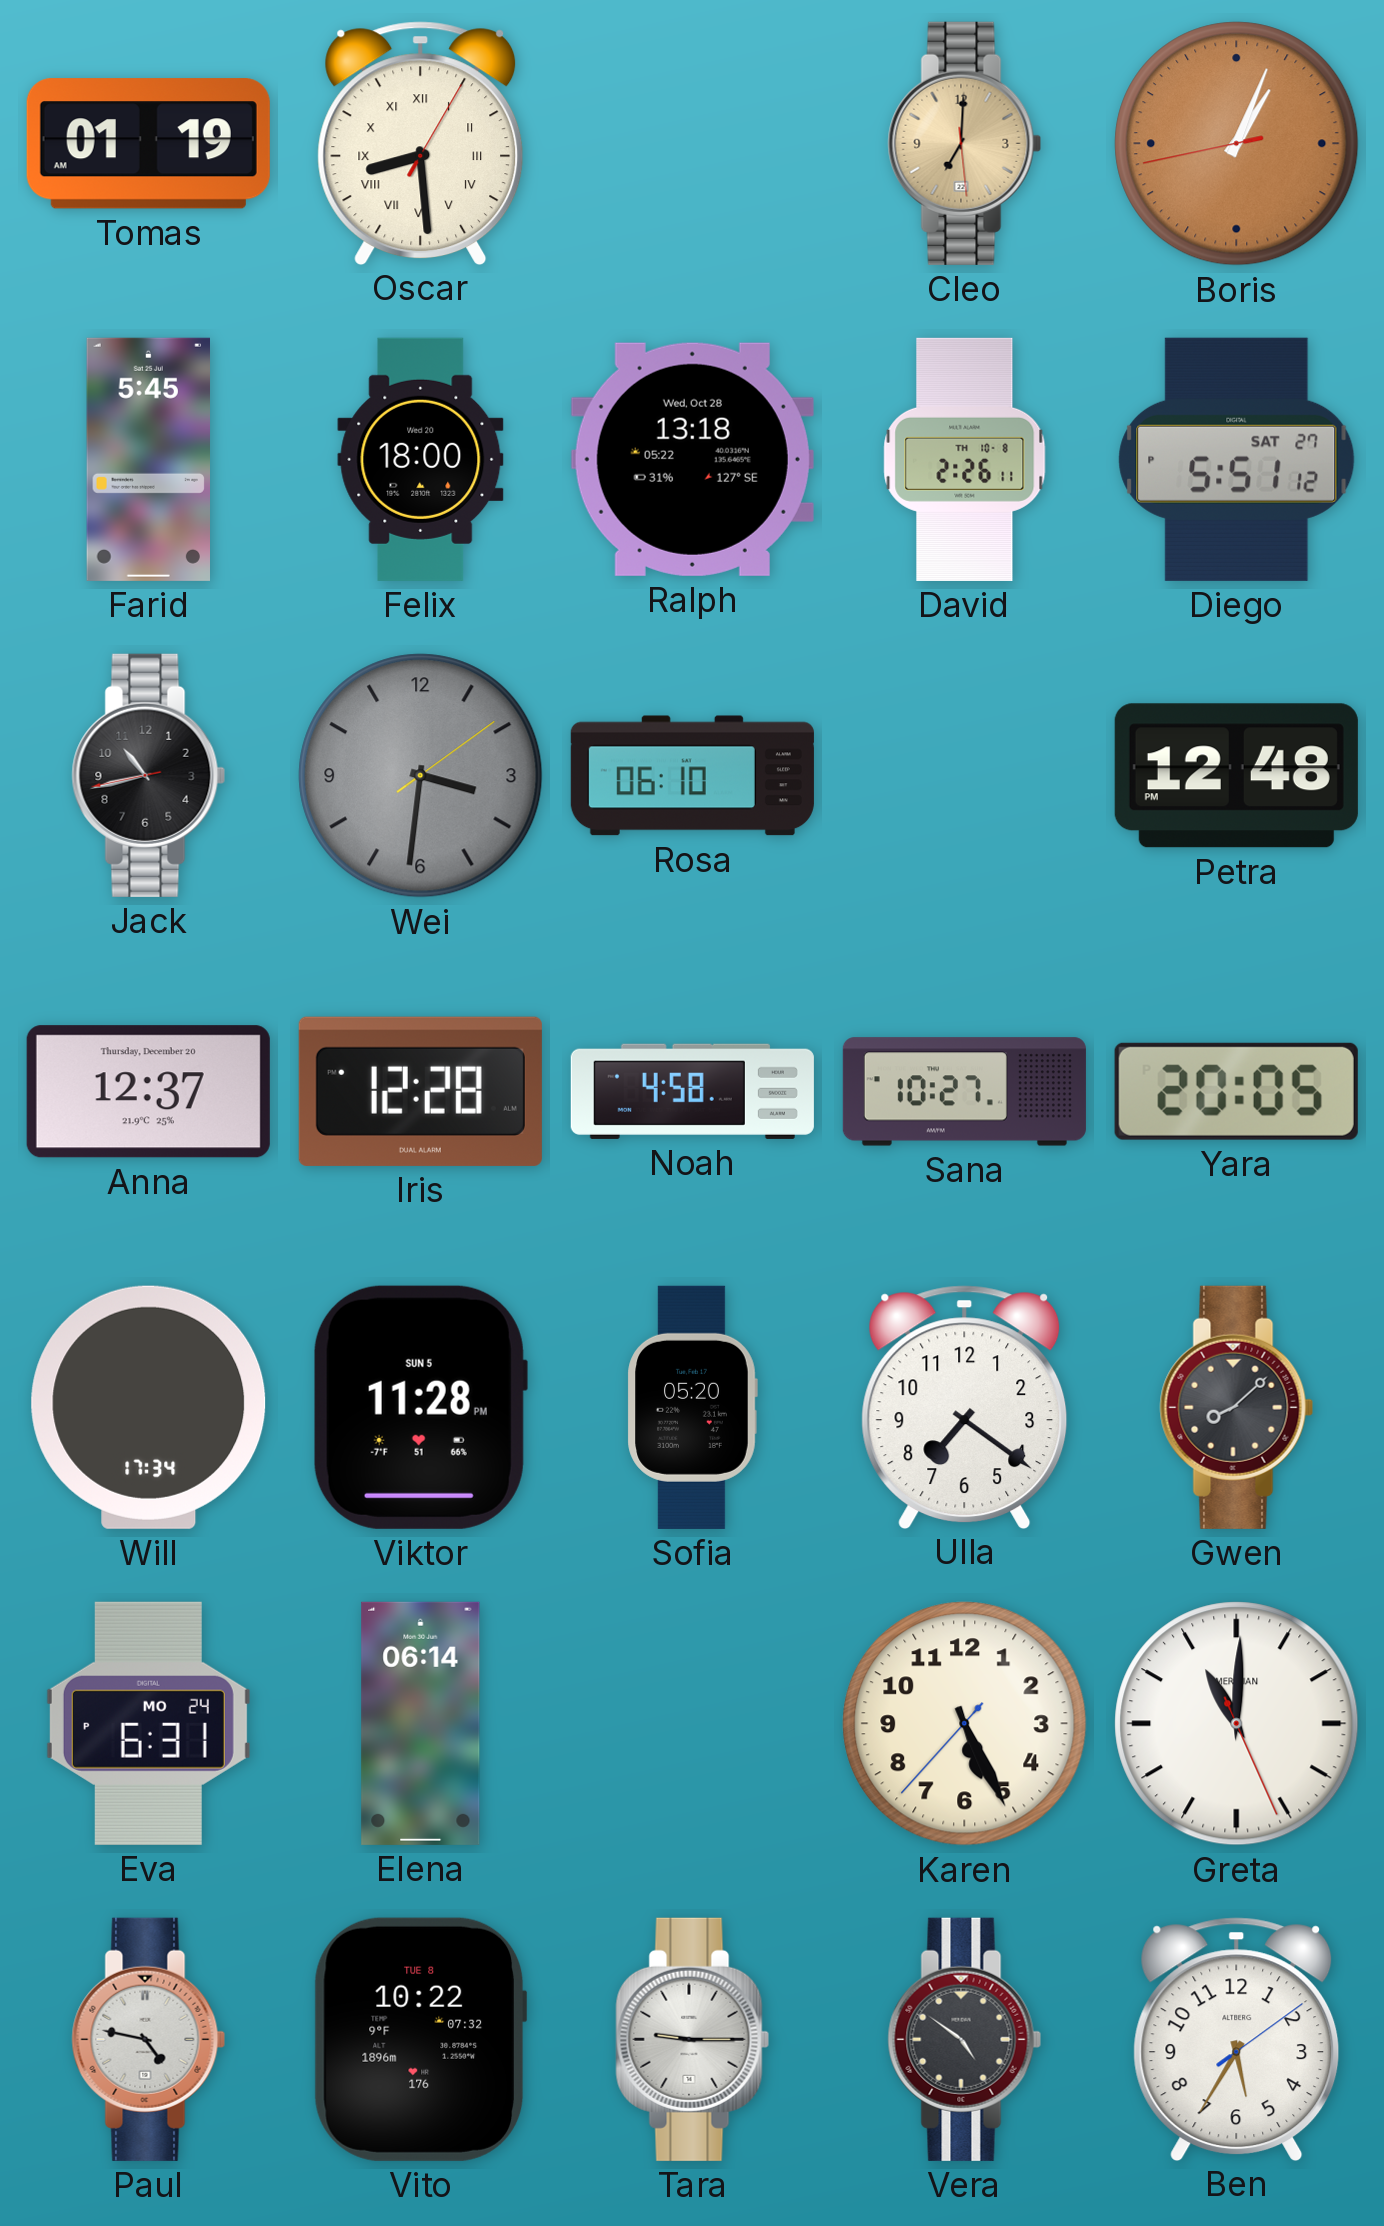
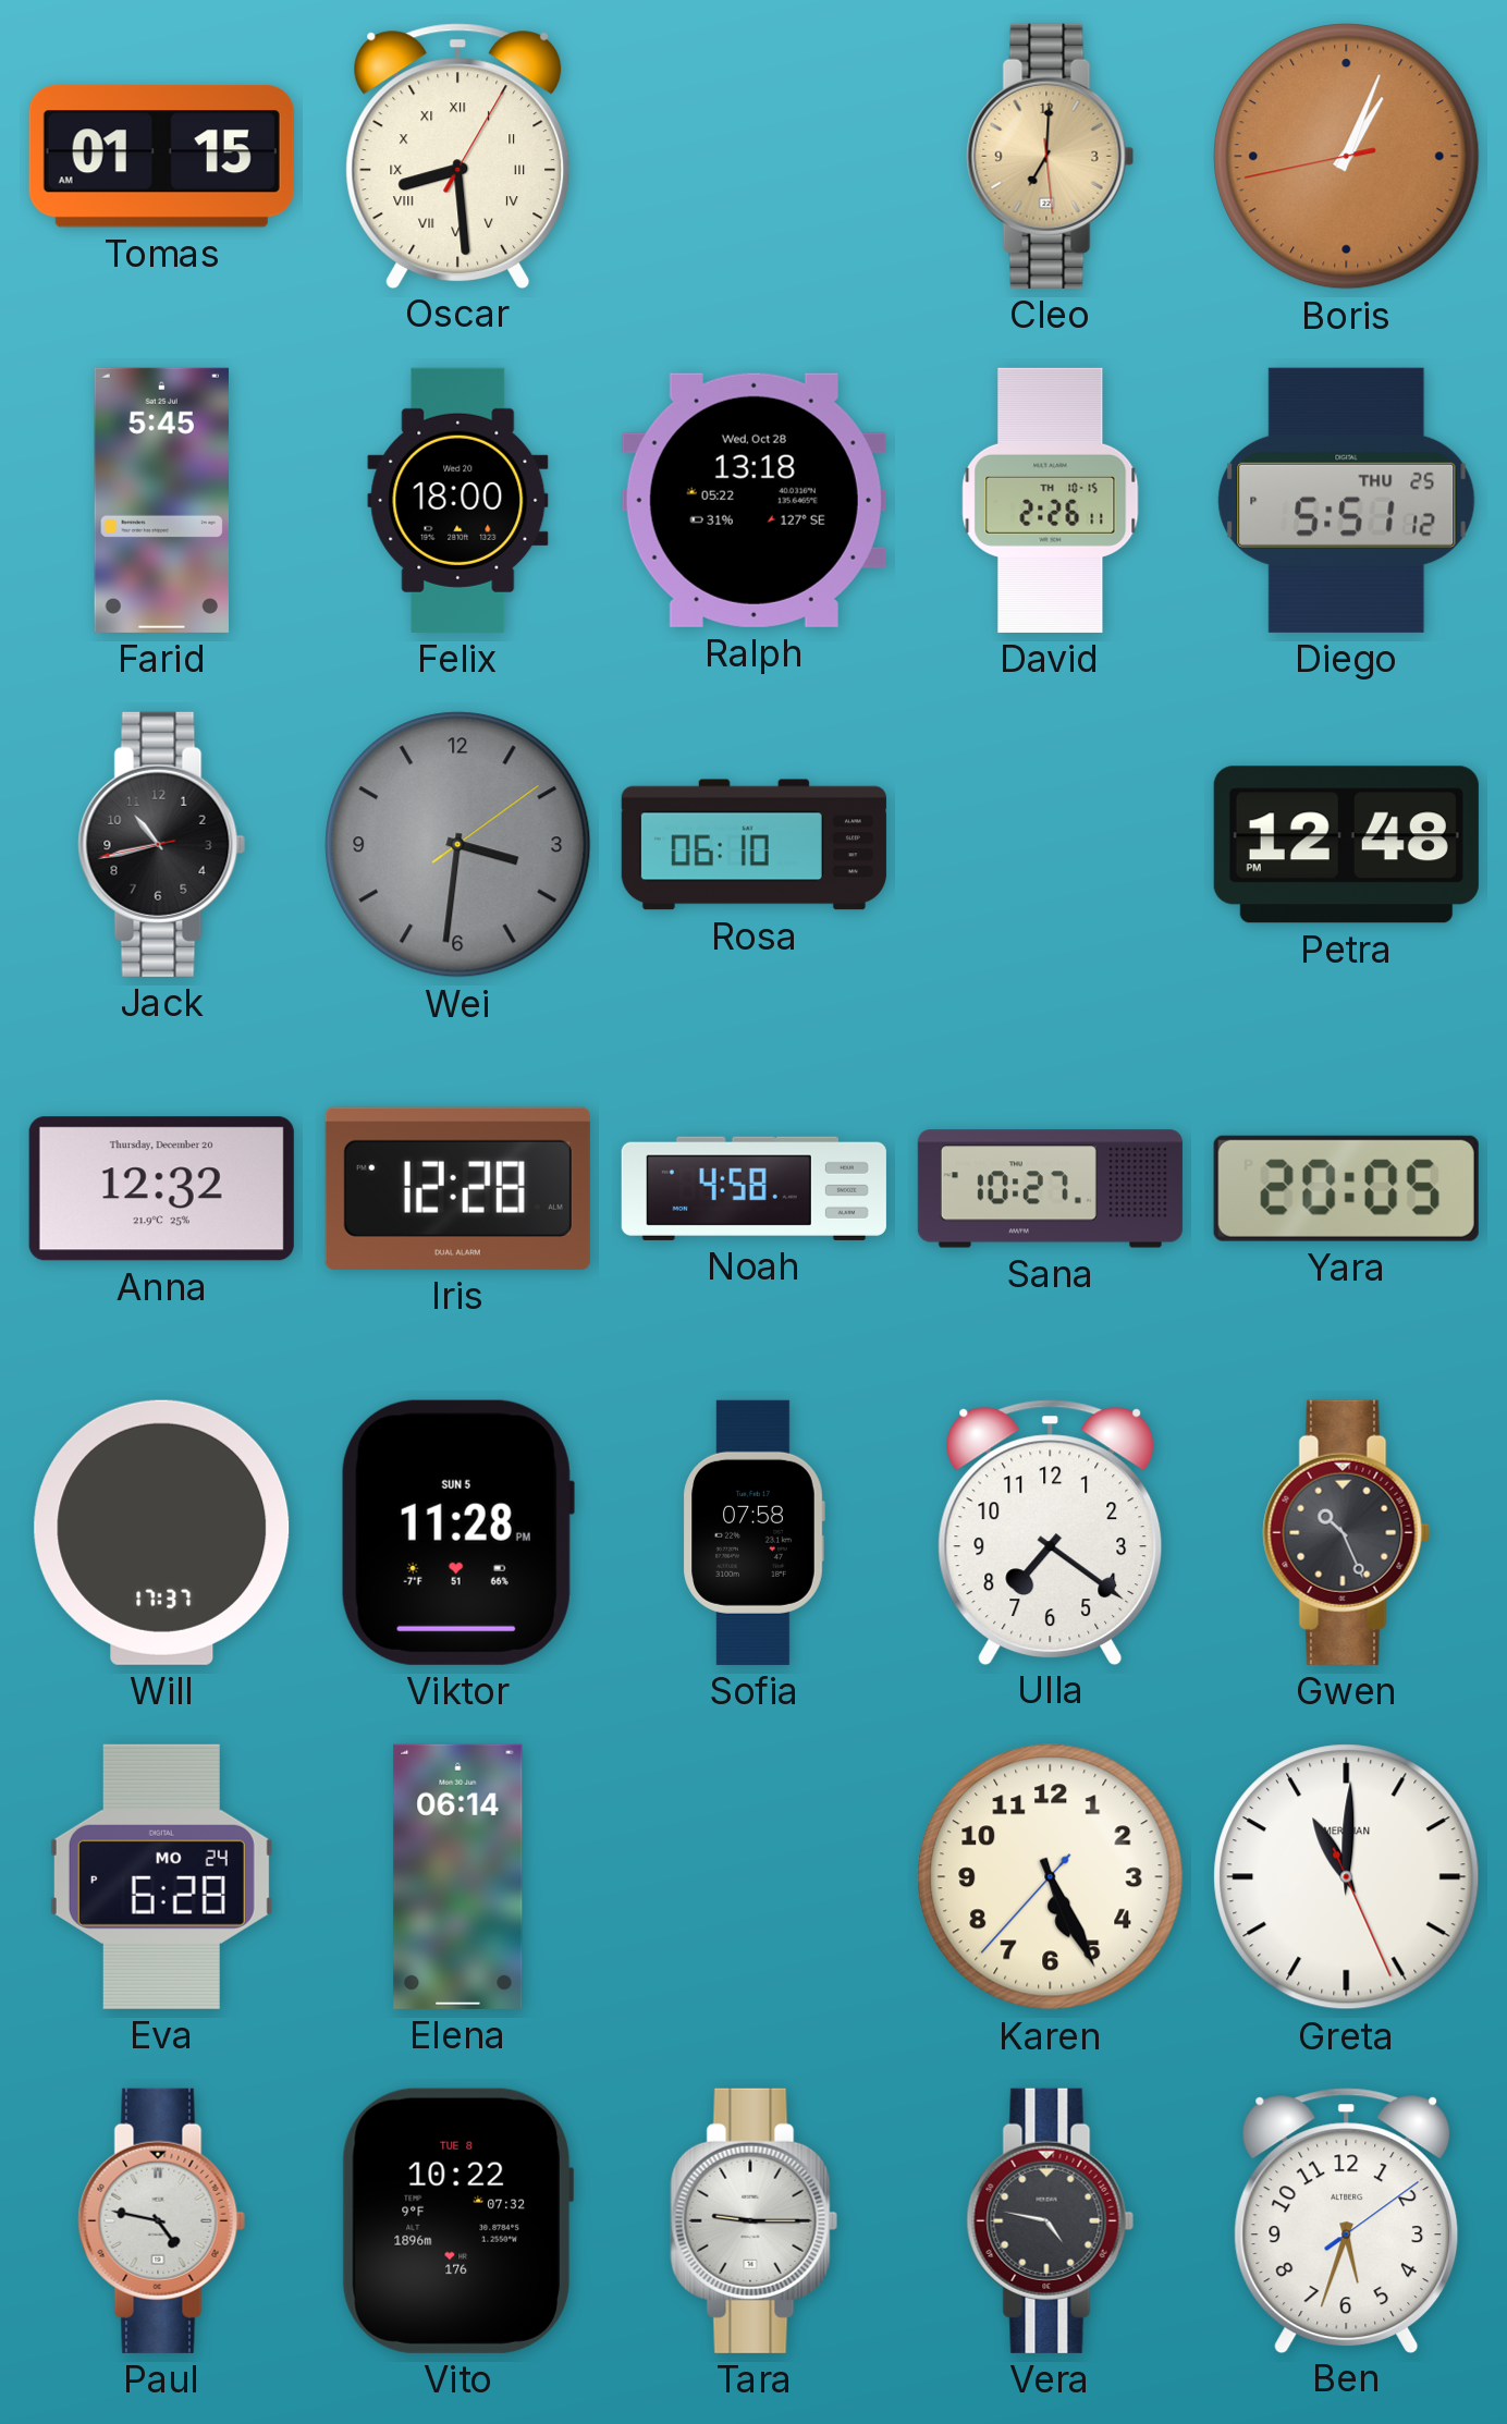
Tomas: 01:19 -> 01:15 (161, 157)
David date: TH 10-8 -> TH 10-15 (1051, 500)
Diego date: SAT 27 -> THU 25 (1347, 500)
Anna: 12:37 -> 12:32 (161, 1189)
Will: 17:34 -> 17:37 (162, 1532)
Sofia: 05:20 -> 07:58 (753, 1532)
Gwen: 8:08 -> 10:26 (1347, 1532)
Eva: 6:31 -> 6:28 (161, 1876)
Vera: 4:51 -> 4:47 (1051, 2220)
Ben: 5:35 -> 5:33 (1347, 2220)
